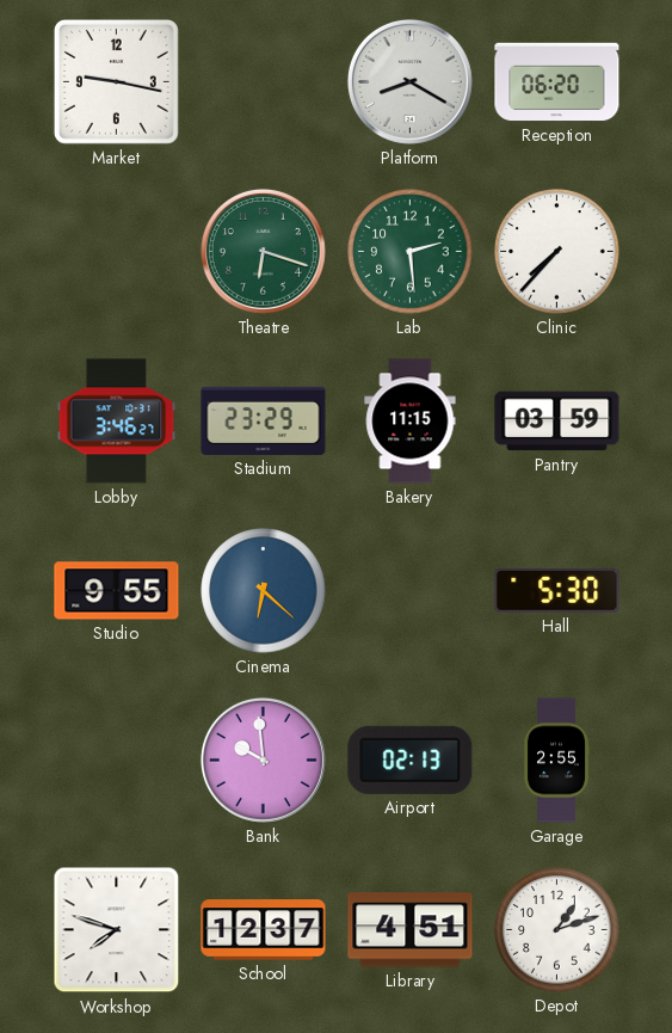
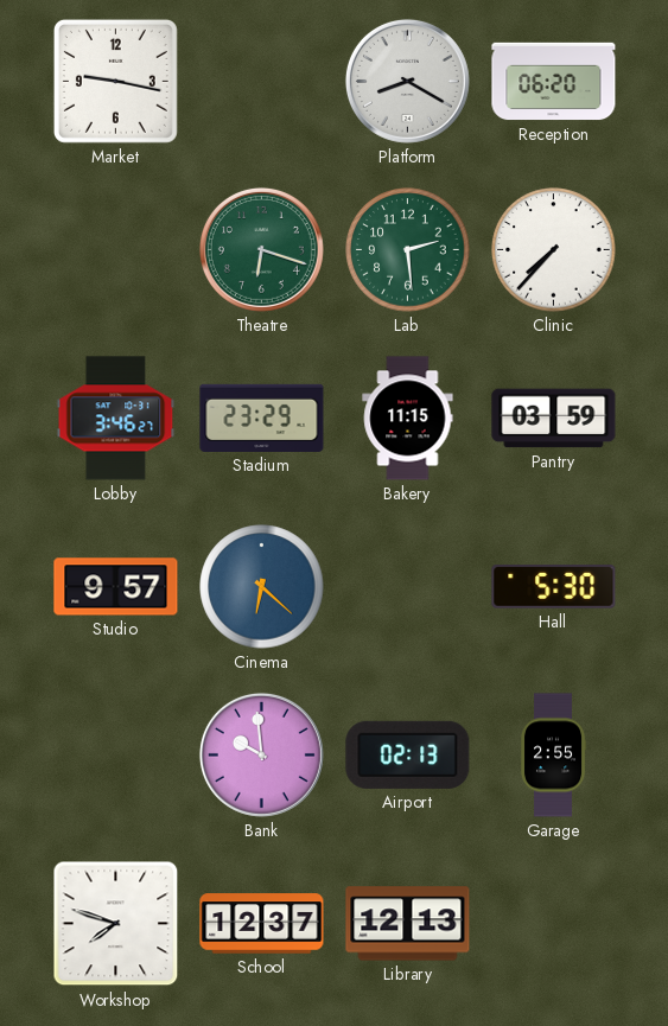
Studio: 9:55 -> 9:57 (116, 587)
Library: 4:51 -> 12:13 (408, 924)
Depot: 1:12 -> none (557, 930)
